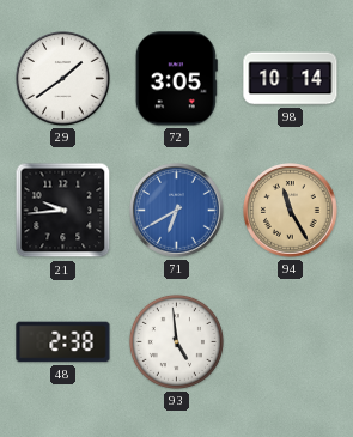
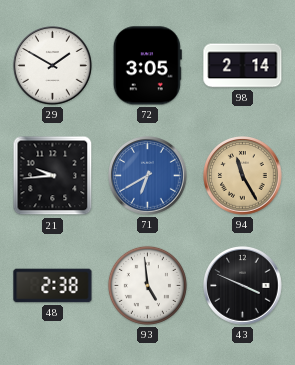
29: 1:39 -> 1:50 (53, 66)
98: 10:14 -> 2:14 (243, 66)
43: none -> 3:49 (243, 286)
